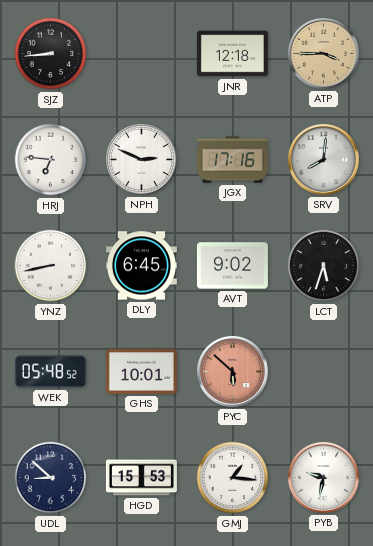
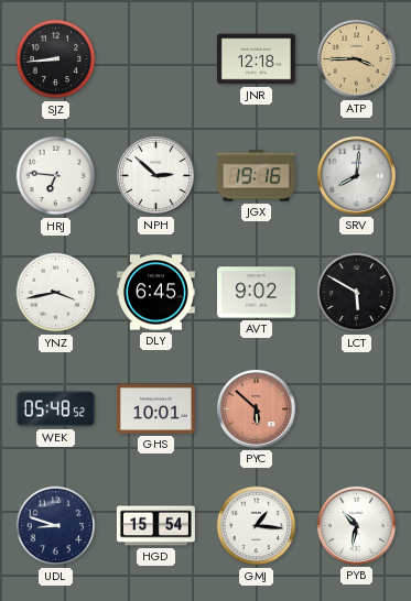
NPH: 2:49 -> 2:52 (155, 175)
JGX: 17:16 -> 19:16 (256, 176)
YNZ: 8:43 -> 3:43 (56, 293)
LCT: 5:33 -> 5:50 (357, 293)
UDL: 8:52 -> 8:48 (56, 526)
HGD: 15:53 -> 15:54 (155, 526)
PYB: 9:32 -> 10:32 (356, 525)
